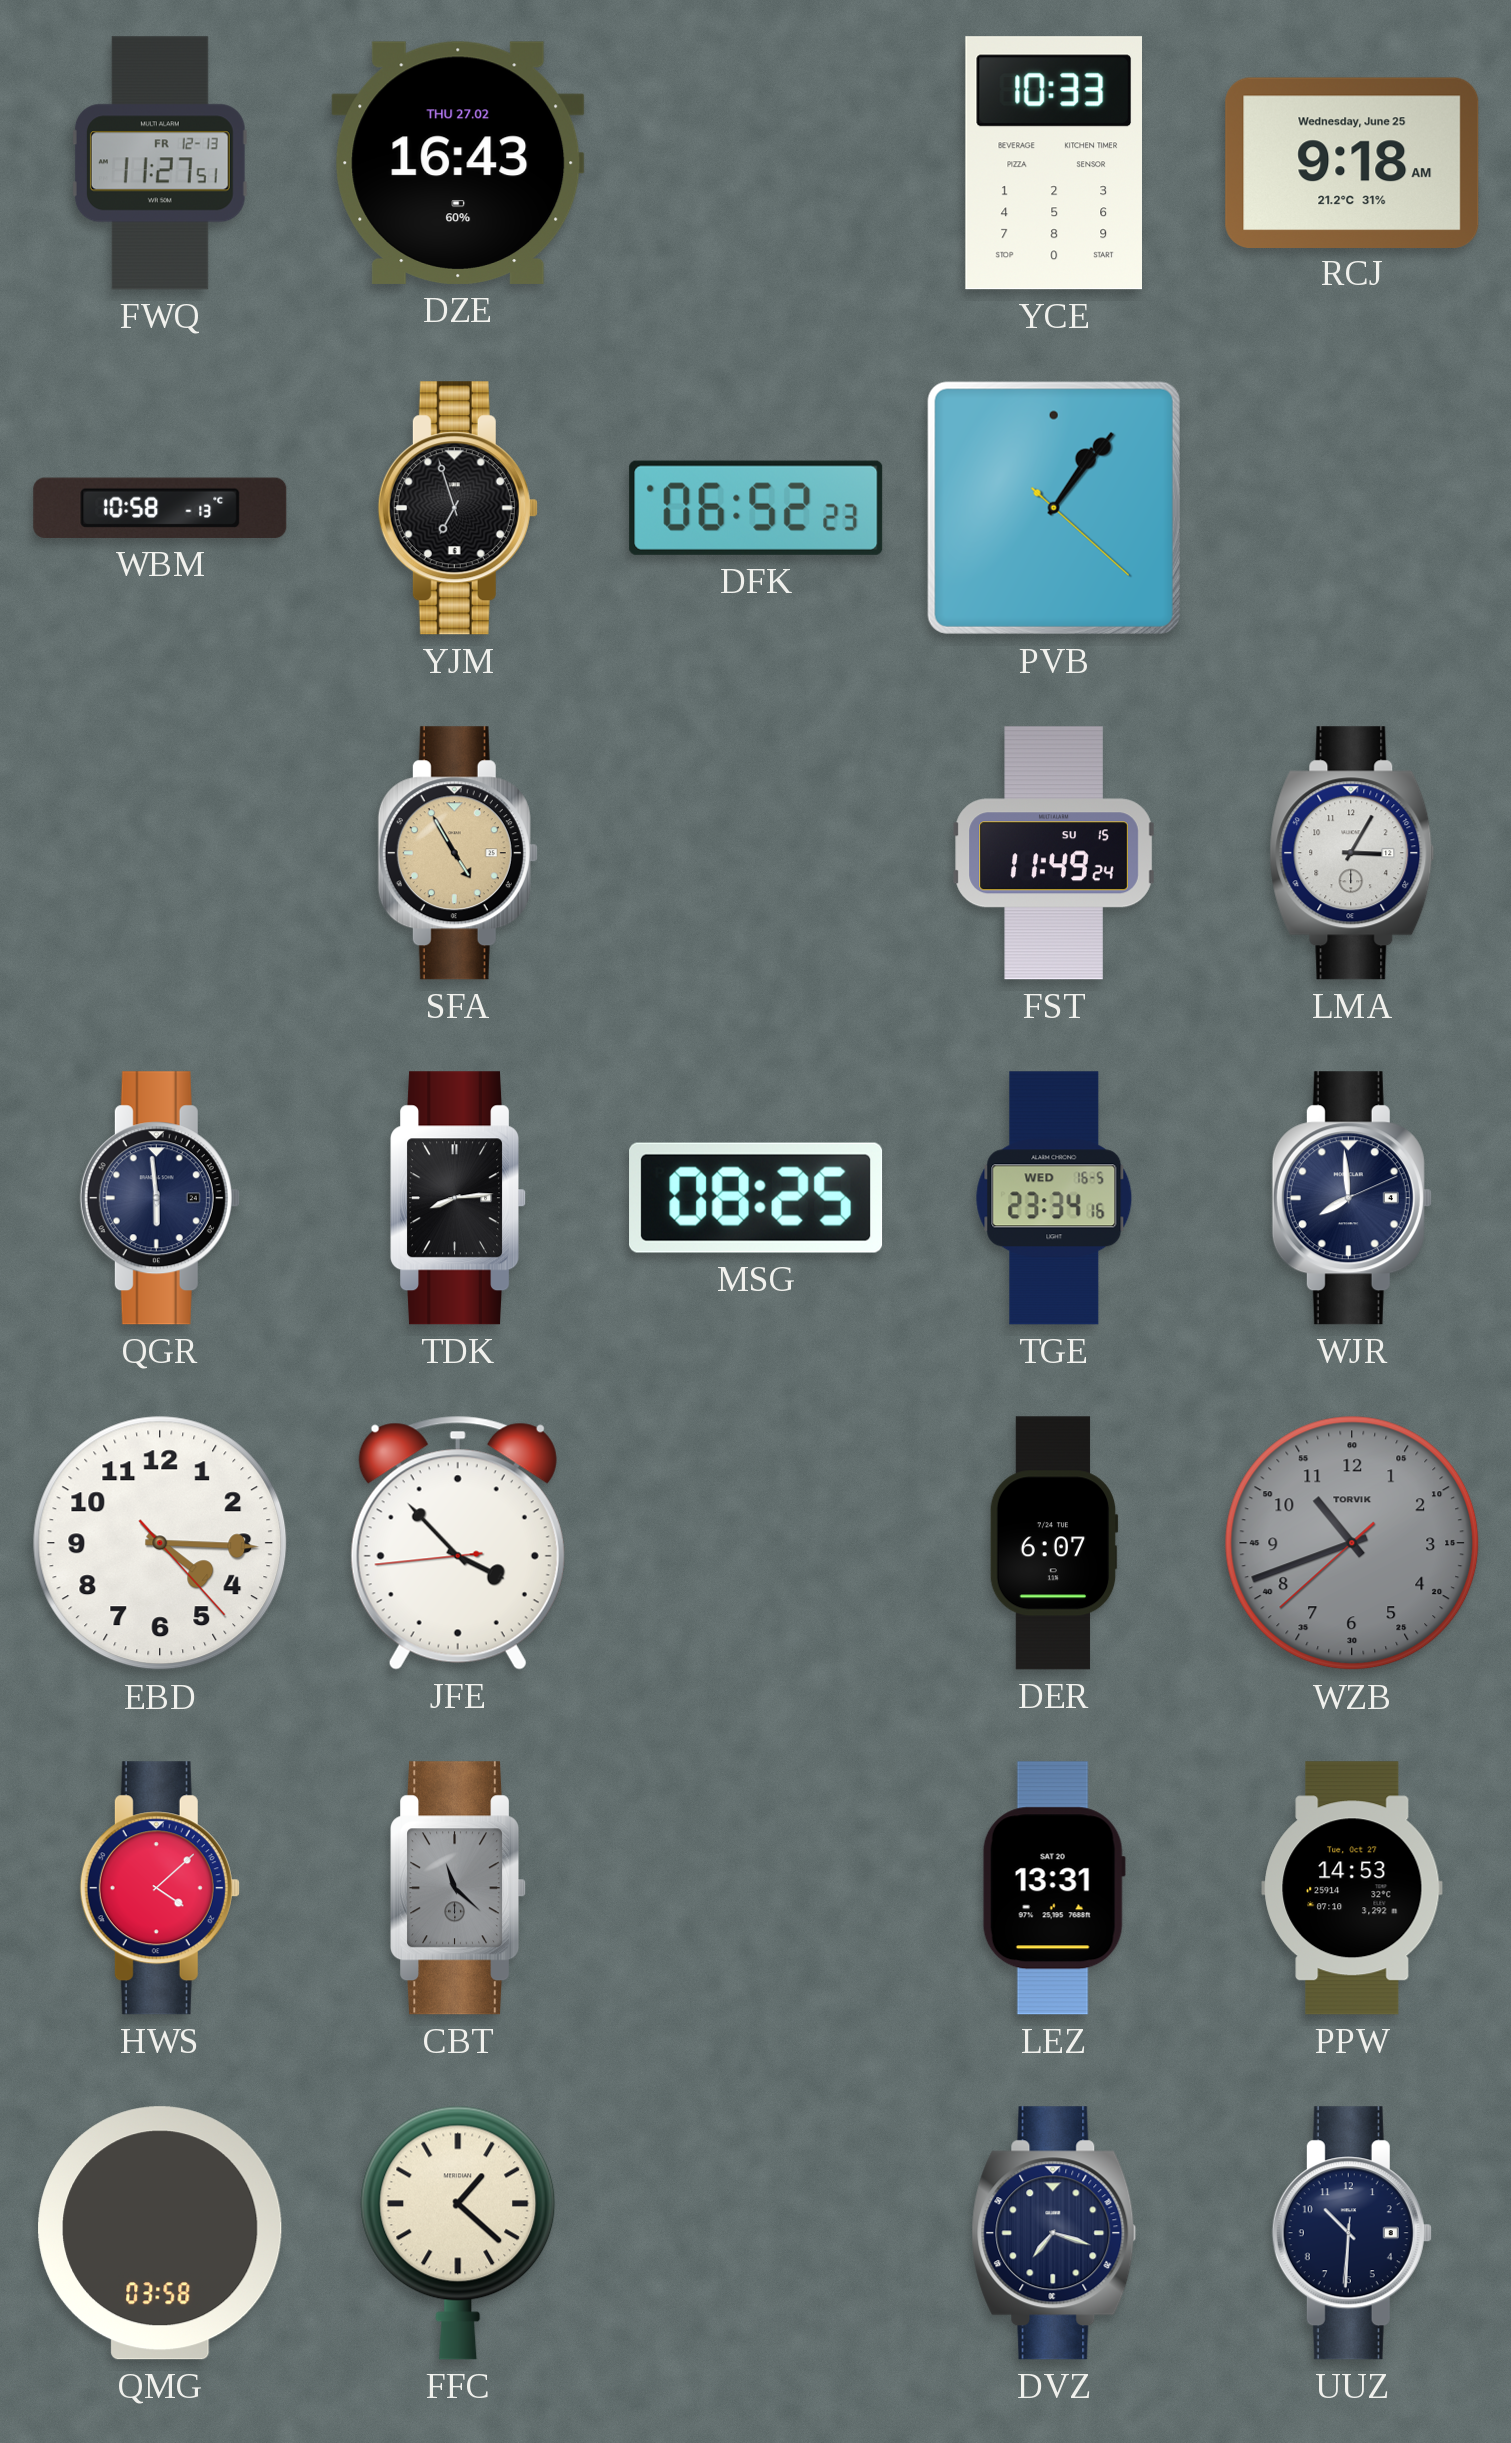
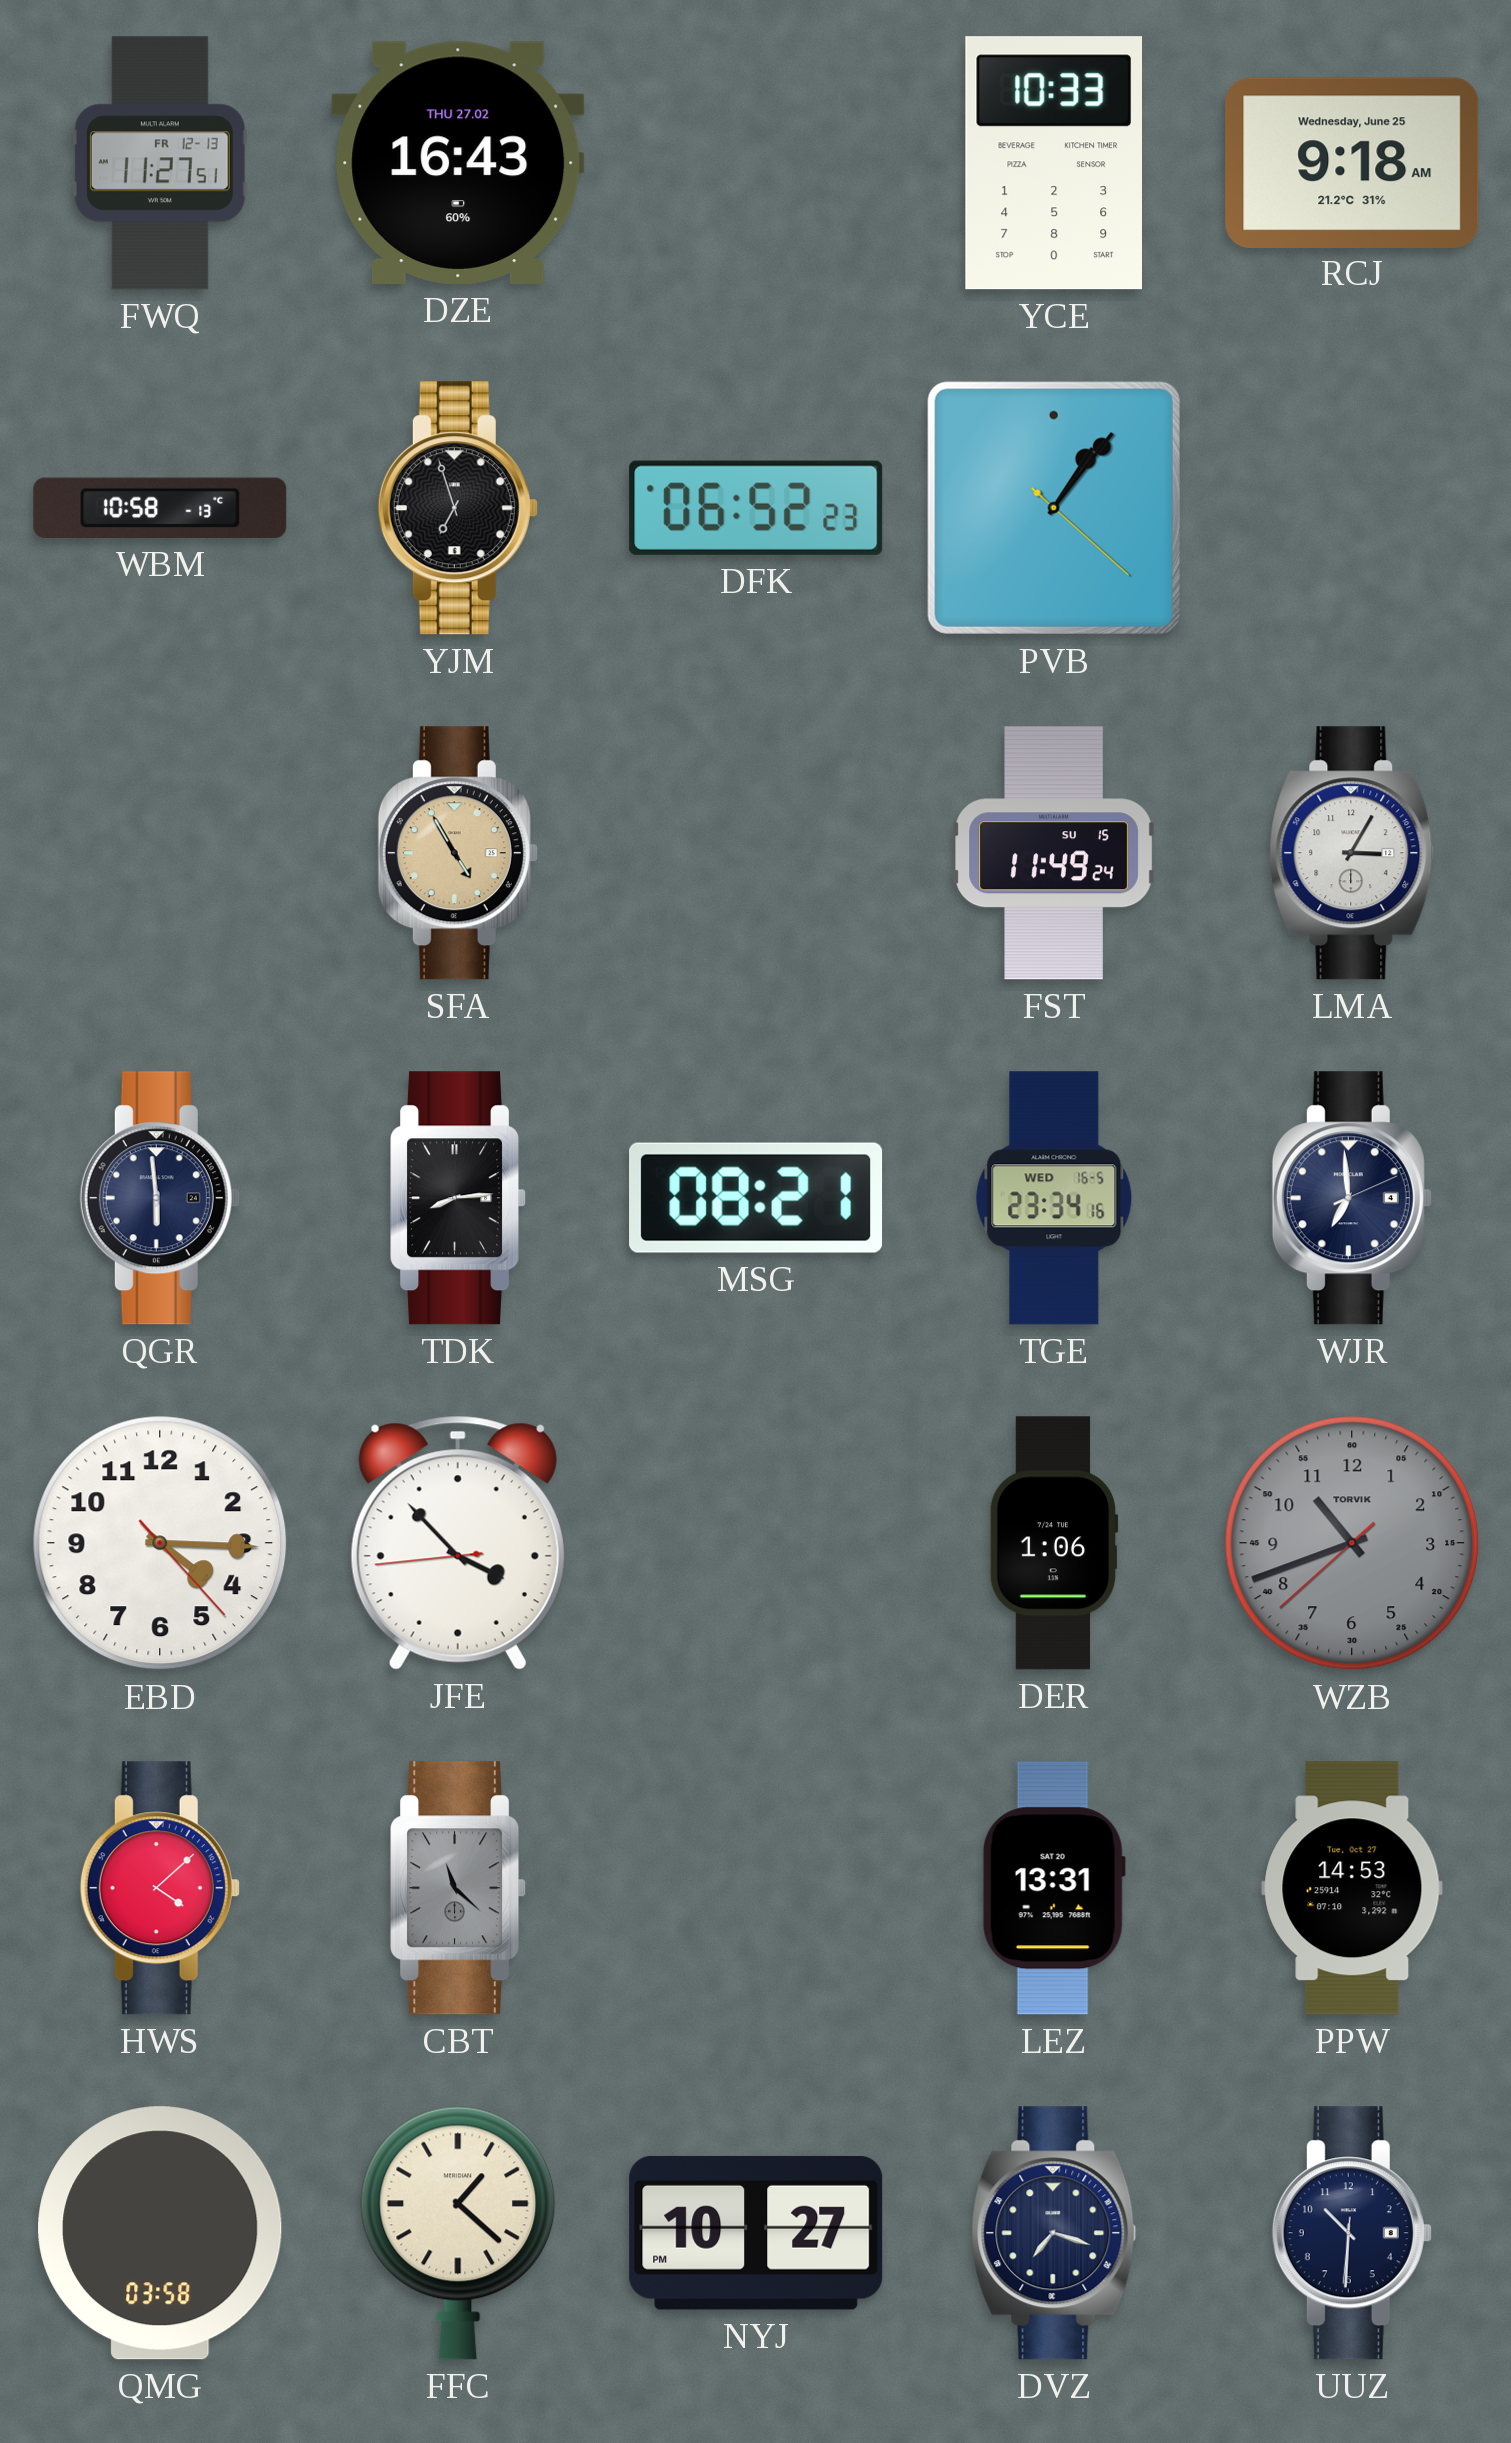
MSG: 08:25 -> 08:21 (756, 1198)
WJR: 7:59 -> 6:59 (1352, 1198)
DER: 6:07 -> 1:06 (1054, 1543)
NYJ: none -> 10:27 (756, 2233)
